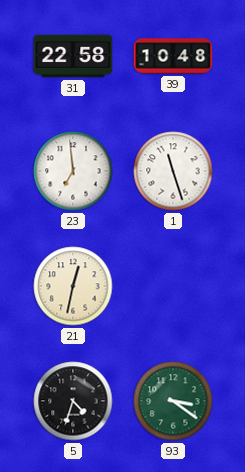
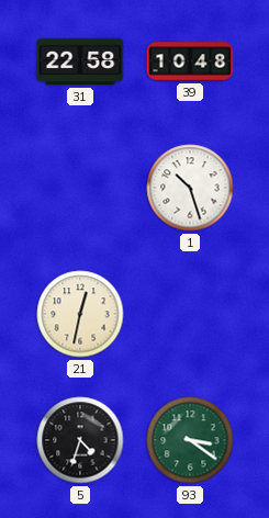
23: 6:59 -> none (73, 171)
1: 11:27 -> 10:27 (190, 188)
